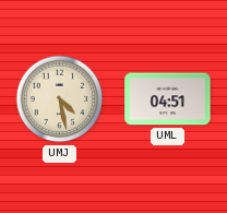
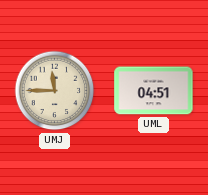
UMJ: 4:28 -> 11:45 (55, 91)
